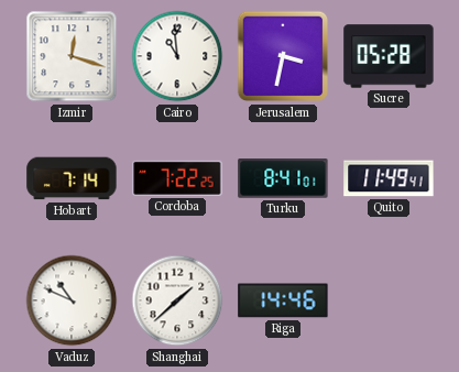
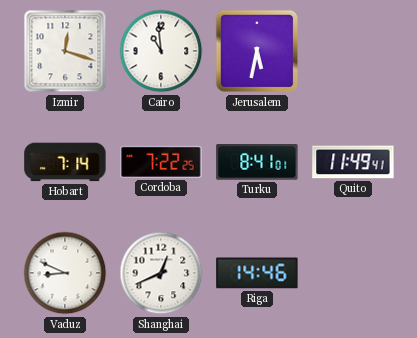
Jerusalem: 3:32 -> 5:32 (256, 51)
Sucre: 05:28 -> none (389, 56)
Vaduz: 10:49 -> 8:49 (65, 273)
Shanghai: 1:38 -> 12:41 (161, 273)
